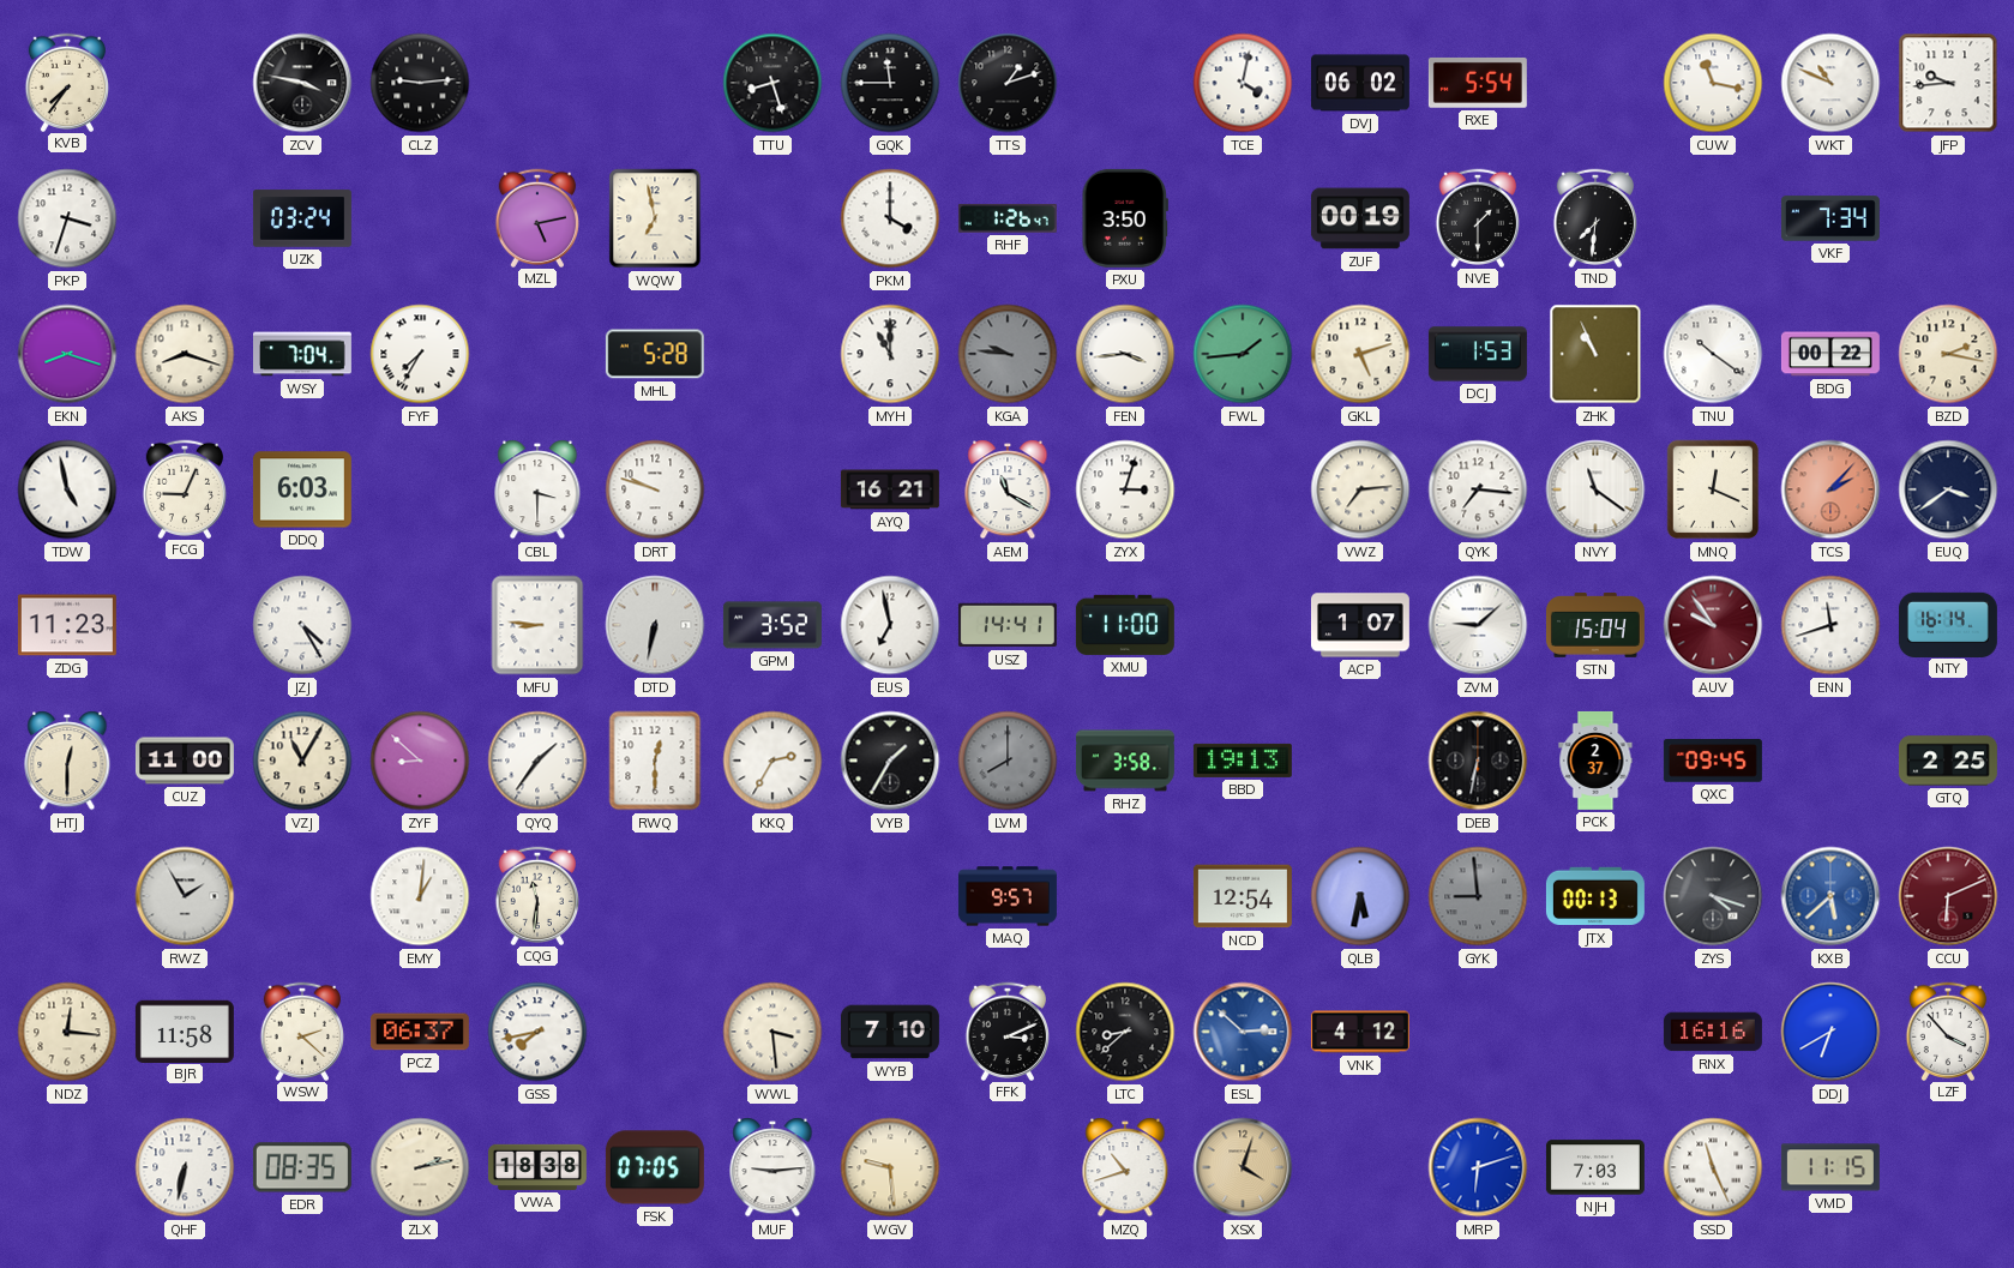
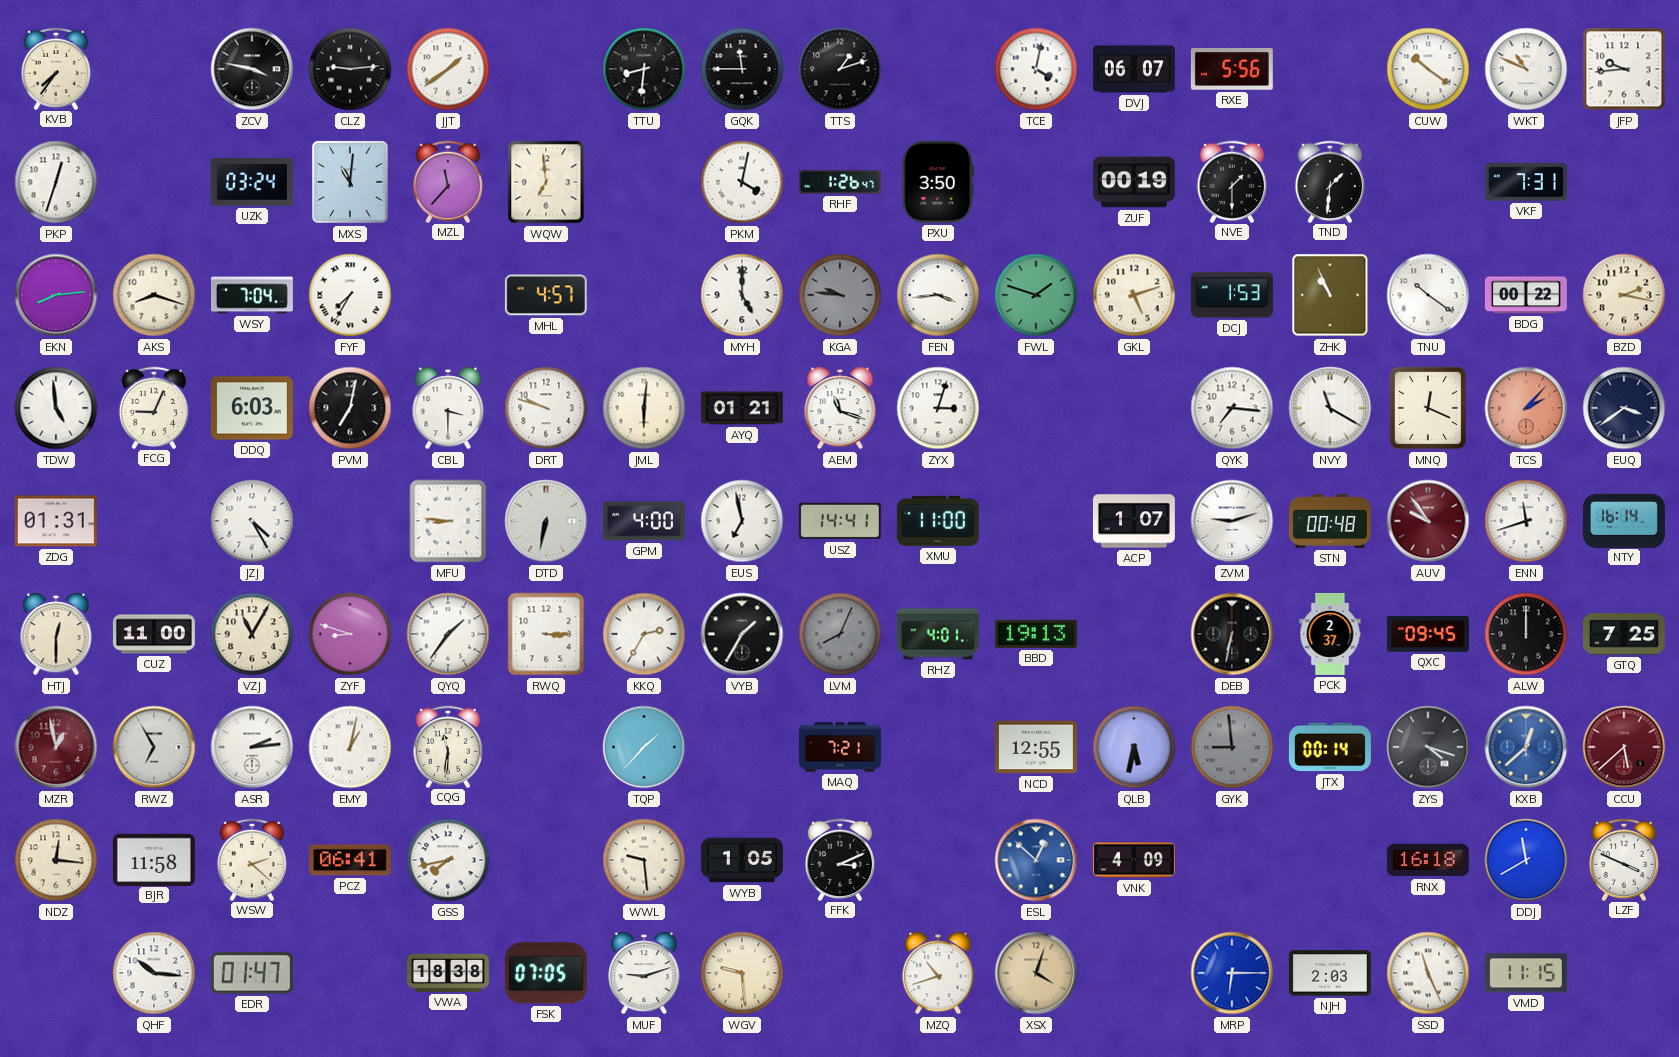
JJT: none -> 1:39 (448, 69)
TTU: 8:27 -> 8:31 (644, 69)
DVJ: 06:02 -> 06:07 (1134, 69)
RXE: 5:54 -> 5:56 (1232, 69)
CUW: 11:17 -> 10:21 (1428, 69)
PKP: 3:33 -> 12:33 (56, 182)
MXS: none -> 11:01 (350, 182)
MZL: 5:13 -> 11:37 (447, 181)
WQW: 6:58 -> 6:59 (546, 182)
PKM: 4:00 -> 4:02 (742, 182)
TND: 7:31 -> 1:31 (1329, 181)
VKF: 7:34 -> 7:31 (1526, 182)
EKN: 8:18 -> 8:14 (56, 295)
MHL: 5:28 -> 4:57 (546, 295)
MYH: 11:00 -> 5:00 (742, 295)
FWL: 1:44 -> 1:48 (1036, 295)
TDW: 4:58 -> 4:59 (56, 408)
PVM: none -> 7:02 (350, 408)
JML: none -> 6:01 (644, 408)
AYQ: 16:21 -> 01:21 (742, 408)
AEM: 11:20 -> 11:18 (840, 408)
VWZ: 7:14 -> none (1360, 489)
NVY: 11:21 -> 11:20 (1330, 408)
ZDG: 11:23 -> 01:31 (56, 521)
GPM: 3:52 -> 4:00 (644, 521)
ZVM: 9:08 -> 9:12 (1232, 521)
STN: 15:04 -> 00:48 (1330, 522)
ZYF: 8:52 -> 8:48 (350, 634)
RWQ: 12:30 -> 3:15 (546, 634)
LVM: 8:00 -> 8:04 (840, 634)
RHZ: 3:58 -> 4:01 (938, 634)
ALW: none -> 12:00 (1526, 634)
GTQ: 2:25 -> 7:25 (1624, 634)
MZR: none -> 12:58 (56, 747)
RWZ: 1:55 -> 6:55 (154, 747)
ASR: none -> 2:14 (252, 747)
EMY: 1:01 -> 1:02 (350, 747)
TQP: none -> 1:37 (644, 747)
MAQ: 9:57 -> 7:21 (840, 747)
NCD: 12:54 -> 12:55 (1036, 747)
JTX: 00:13 -> 00:14 (1330, 747)
KXB: 5:38 -> 12:38 (1526, 747)
CCU: 6:11 -> 5:38 (1624, 747)
PCZ: 06:37 -> 06:41 (350, 860)
WWL: 3:29 -> 9:29 (644, 860)
WYB: 7:10 -> 1:05 (742, 860)
LTC: 8:38 -> none (1125, 1032)
ESL: 2:52 -> 12:52 (1036, 860)
VNK: 4:12 -> 4:09 (1134, 860)
RNX: 16:16 -> 16:18 (1428, 860)
DDJ: 6:40 -> 11:40 (1526, 860)
LZF: 3:53 -> 3:49 (1623, 859)
QHF: 6:32 -> 10:16 (154, 973)
EDR: 08:35 -> 01:47 (252, 973)
ZLX: 2:13 -> none (420, 1167)
MUF: 9:14 -> 9:12 (644, 973)
MRP: 6:12 -> 6:15 (1232, 973)
NJH: 7:03 -> 2:03 (1330, 973)
